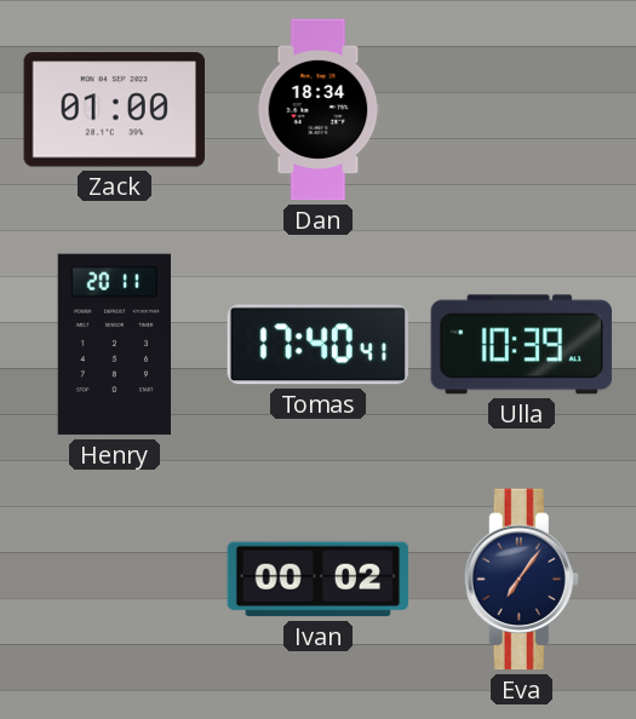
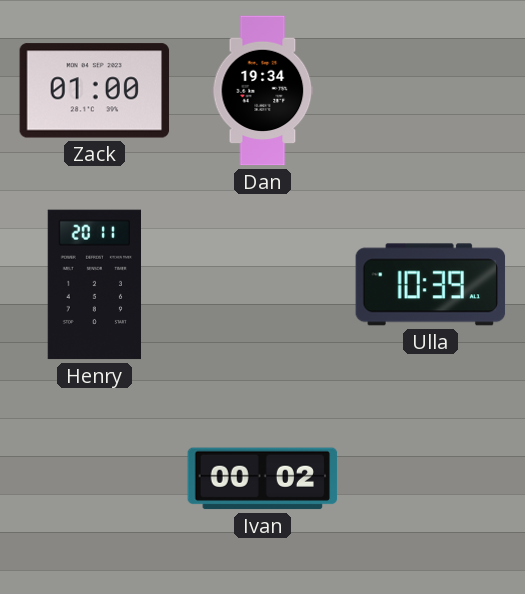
Dan: 18:34 -> 19:34 (263, 91)
Tomas: 17:40 -> none (319, 345)
Eva: 7:06 -> none (521, 580)
